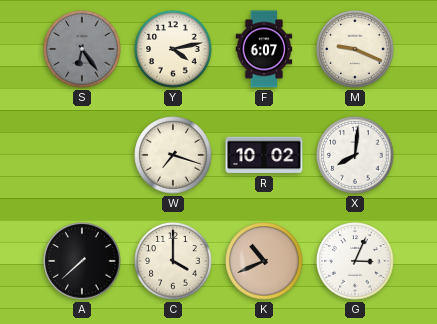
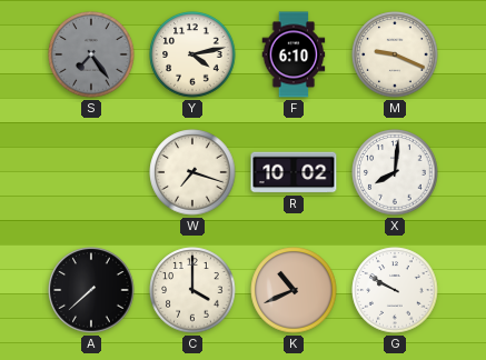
S: 6:24 -> 7:24 (91, 54)
F: 6:07 -> 6:10 (294, 54)
G: 3:04 -> 9:50 (395, 290)
